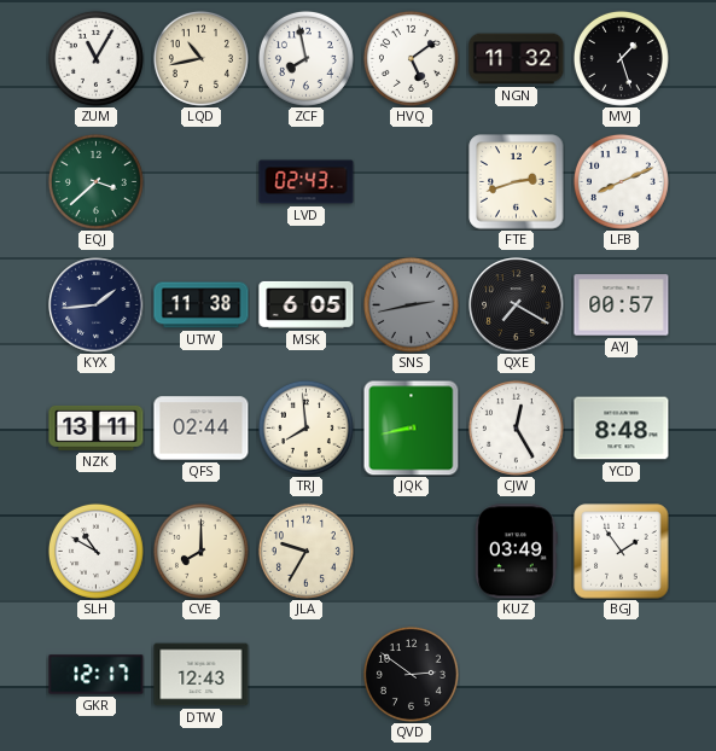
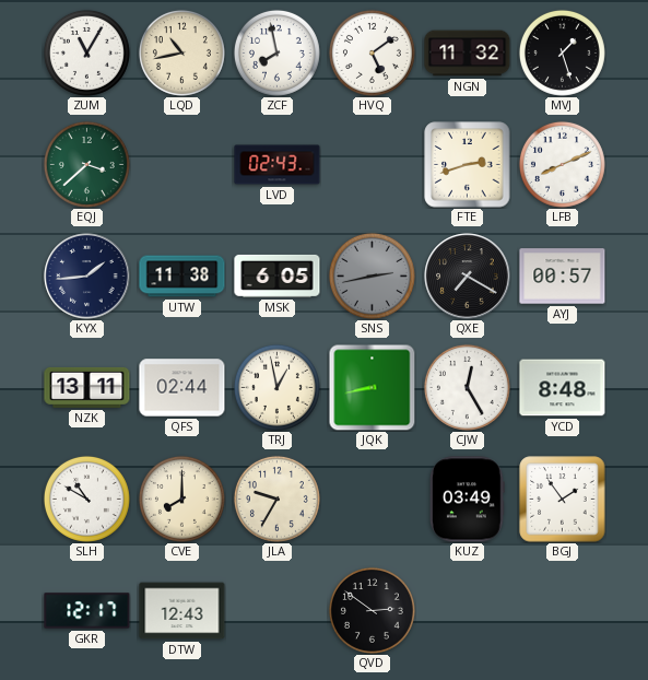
TRJ: 7:59 -> 12:58 (276, 387)
